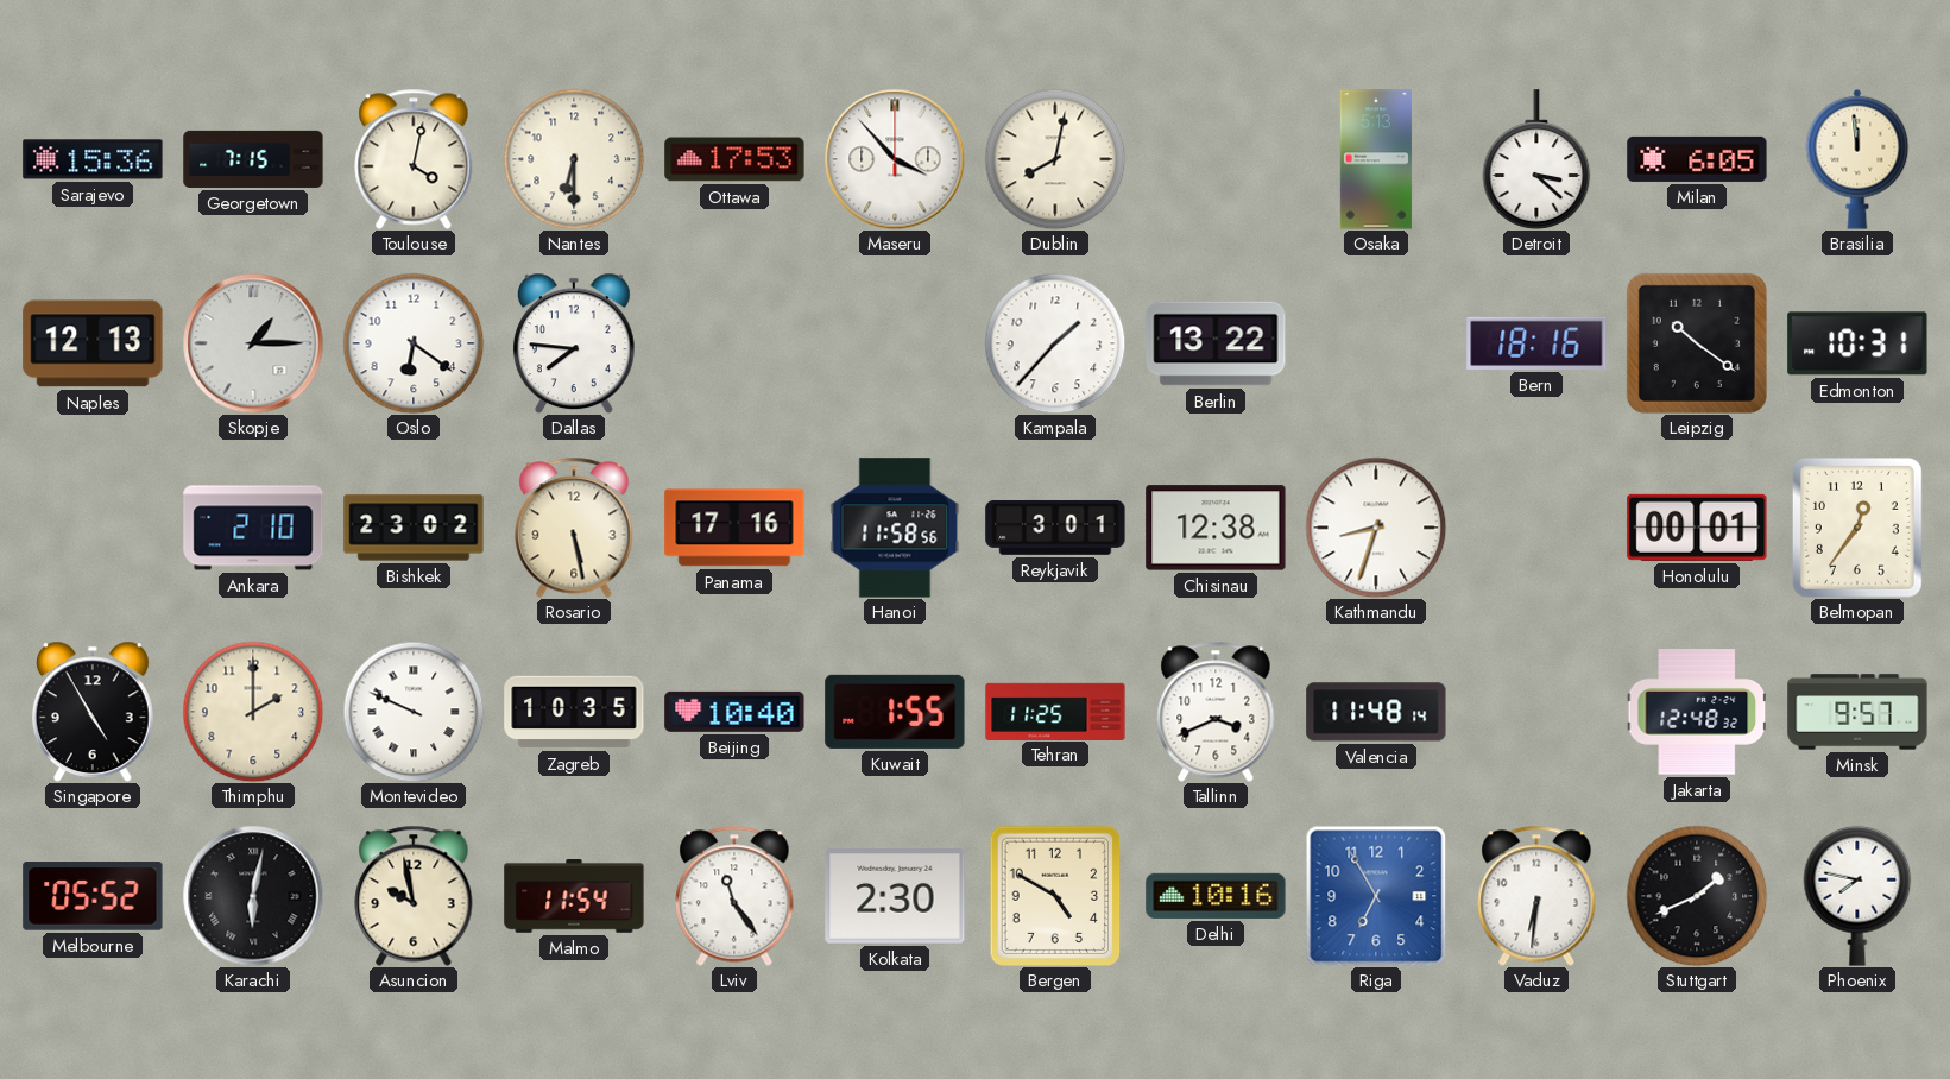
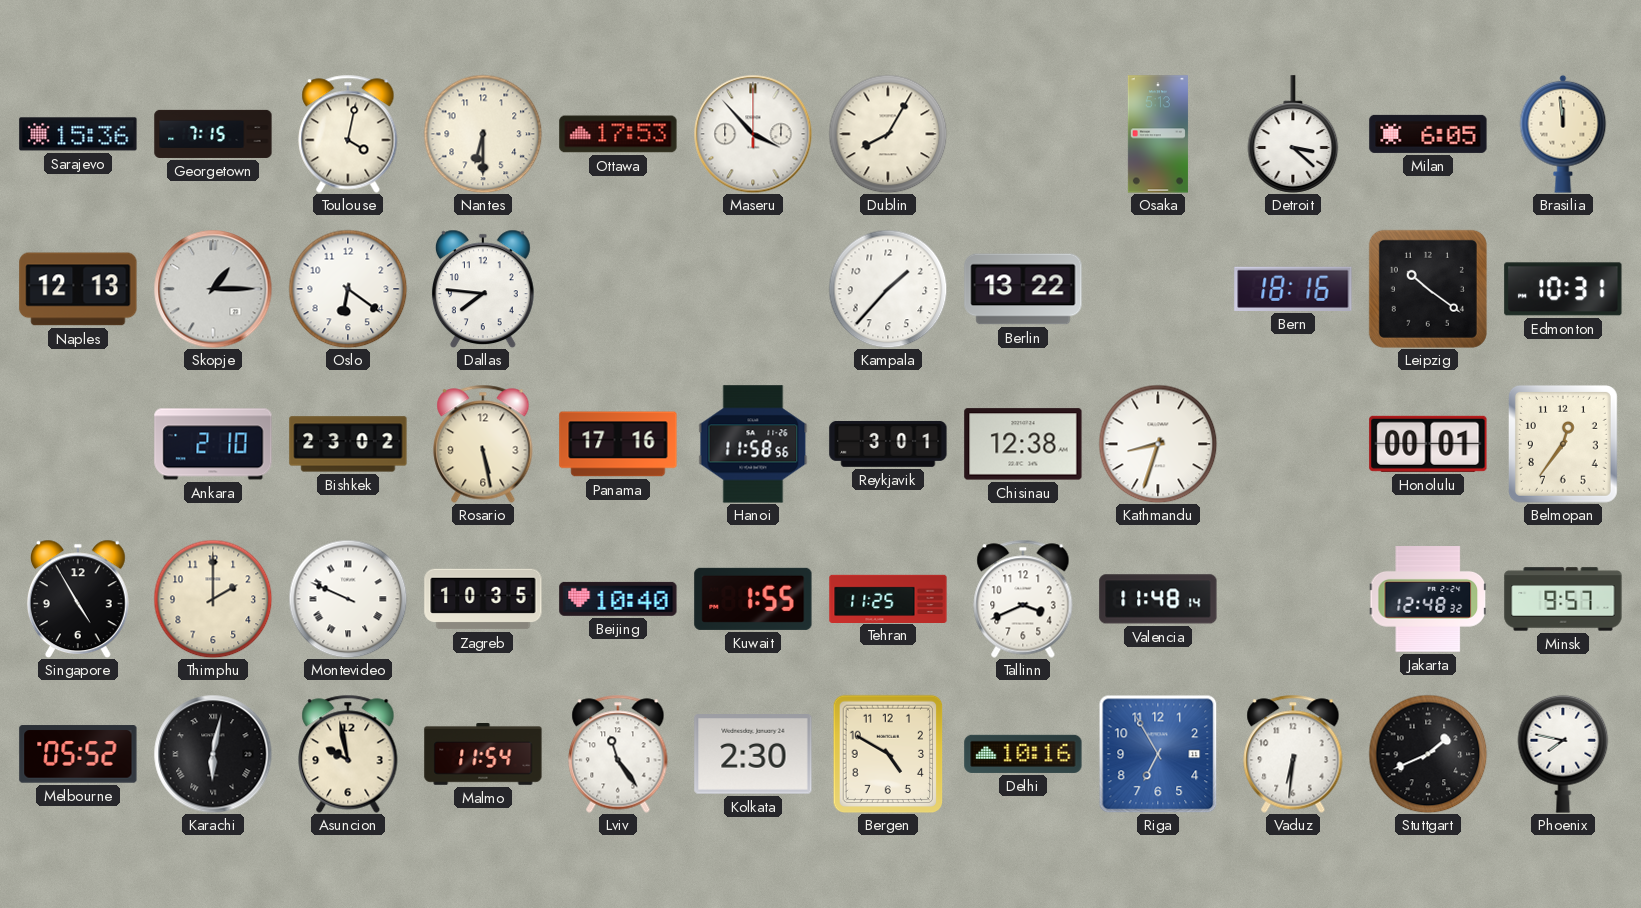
Dublin: 8:02 -> 8:05 (888, 134)
